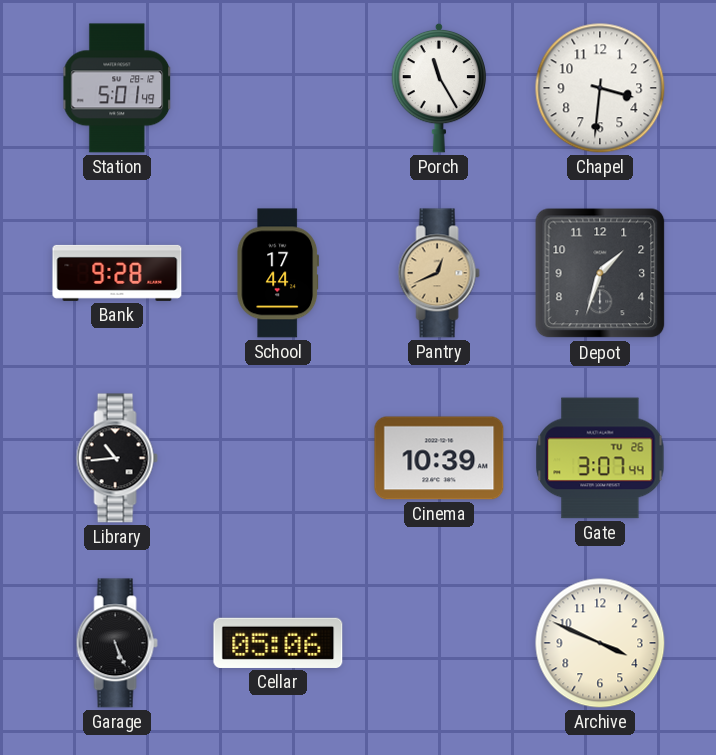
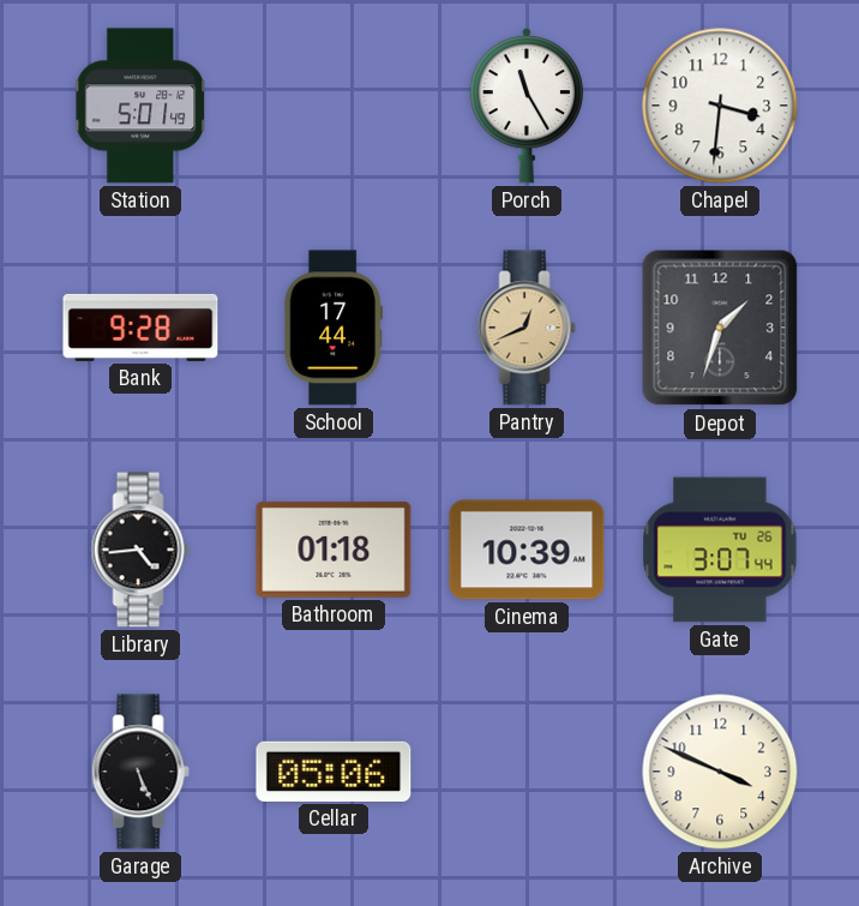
Library: 10:44 -> 4:44 (140, 550)
Bathroom: none -> 01:18 (334, 550)
